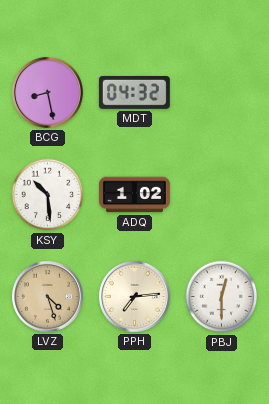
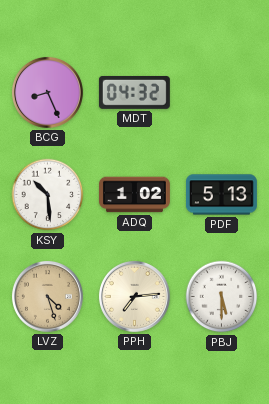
BCG: 8:28 -> 8:26 (47, 92)
PDF: none -> 5:13 (221, 195)
PBJ: 12:30 -> 5:30 (222, 297)
